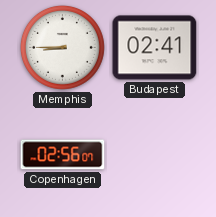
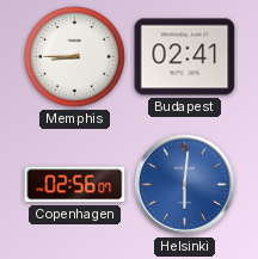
Helsinki: none -> 6:01 (185, 185)
